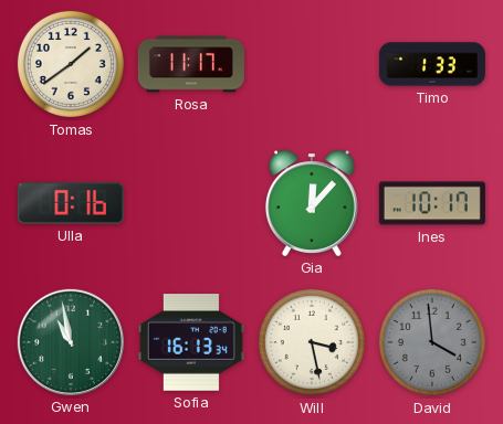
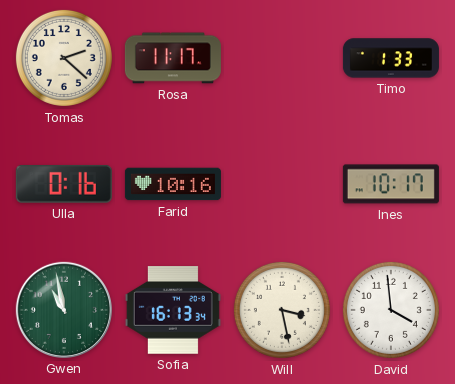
Tomas: 1:39 -> 2:22 (64, 58)
Farid: none -> 10:16 (173, 184)
Gia: 12:07 -> none (312, 203)
David dial: grey -> white (391, 310)
